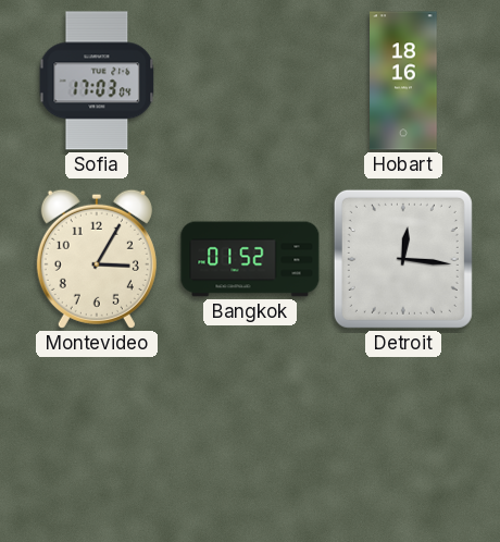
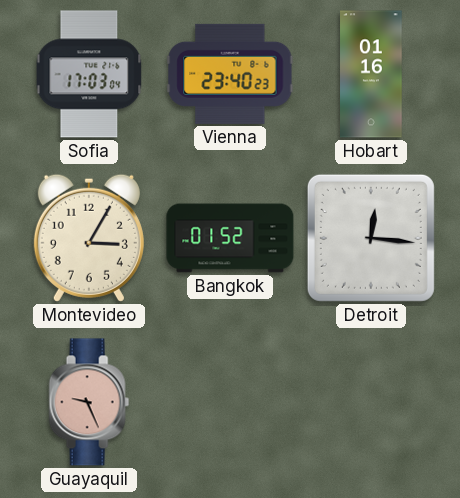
Vienna: none -> 23:40 (230, 74)
Hobart: 18:16 -> 01:16 (371, 74)
Guayaquil: none -> 9:26 (89, 402)
